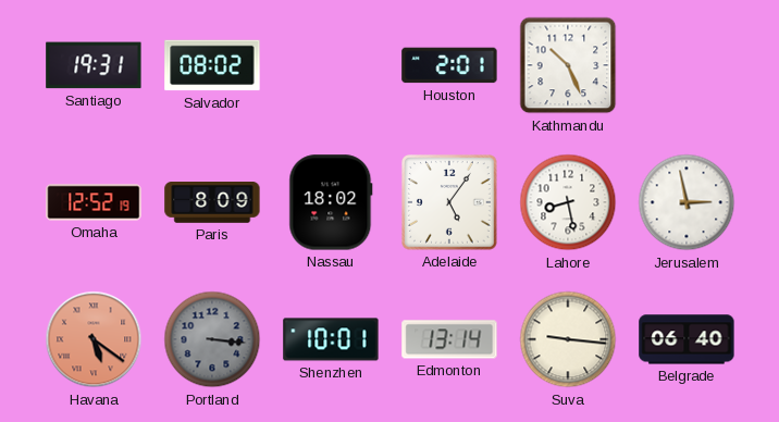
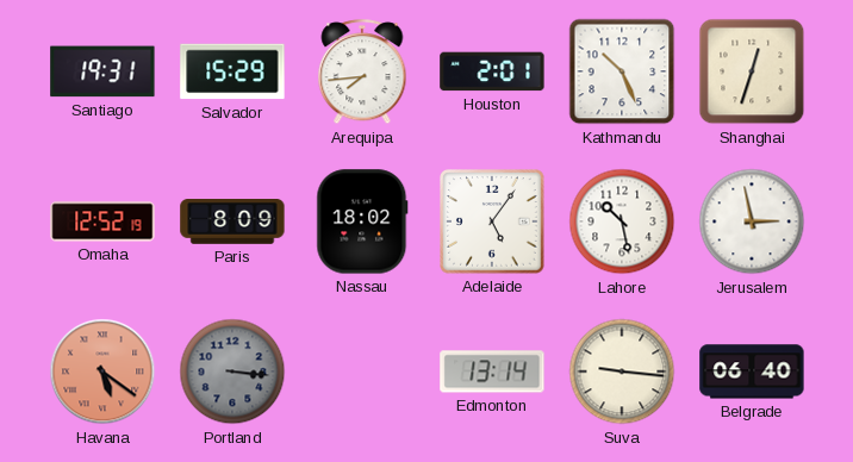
Salvador: 08:02 -> 15:29 (232, 71)
Arequipa: none -> 7:44 (362, 73)
Shanghai: none -> 12:33 (752, 71)
Lahore: 8:28 -> 10:28 (622, 221)
Shenzhen: 10:01 -> none (331, 339)
